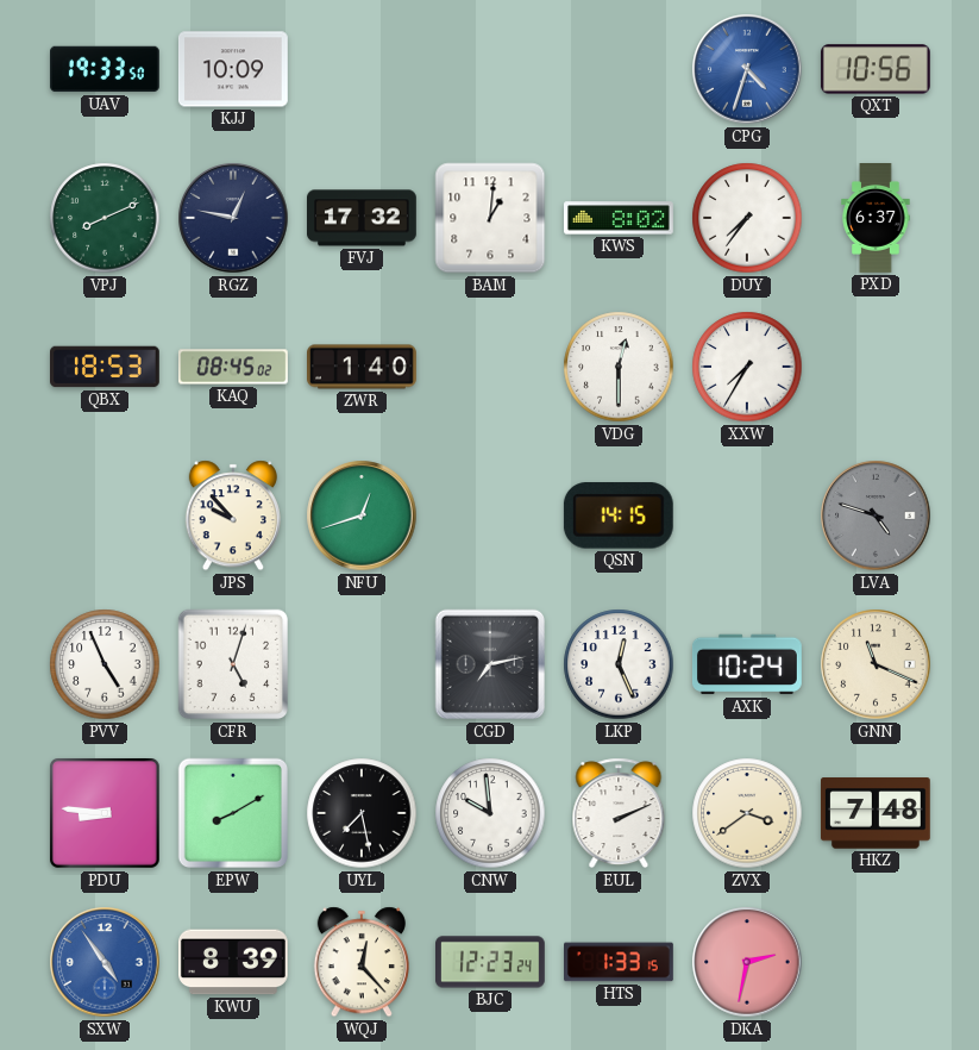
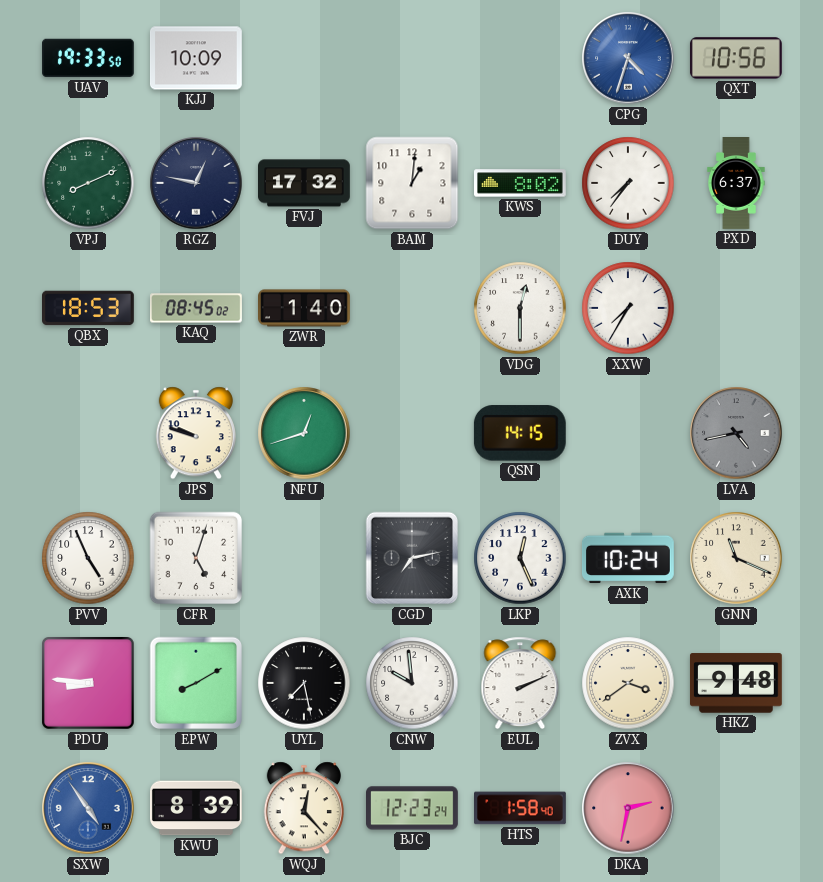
JPS: 9:53 -> 9:48 (196, 433)
LVA: 4:48 -> 4:43 (736, 433)
HKZ: 7:48 -> 9:48 (736, 683)
HTS: 1:33 -> 1:58 (521, 808)
